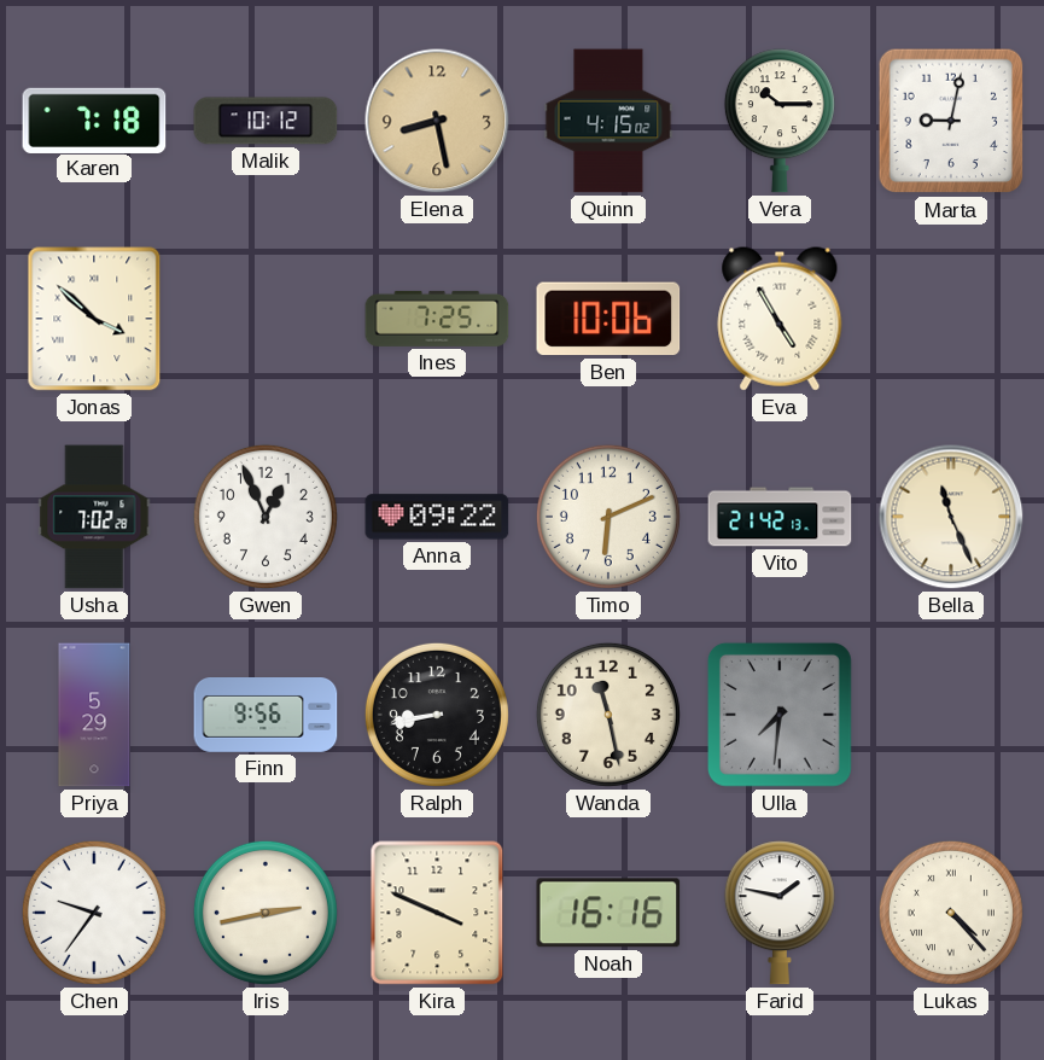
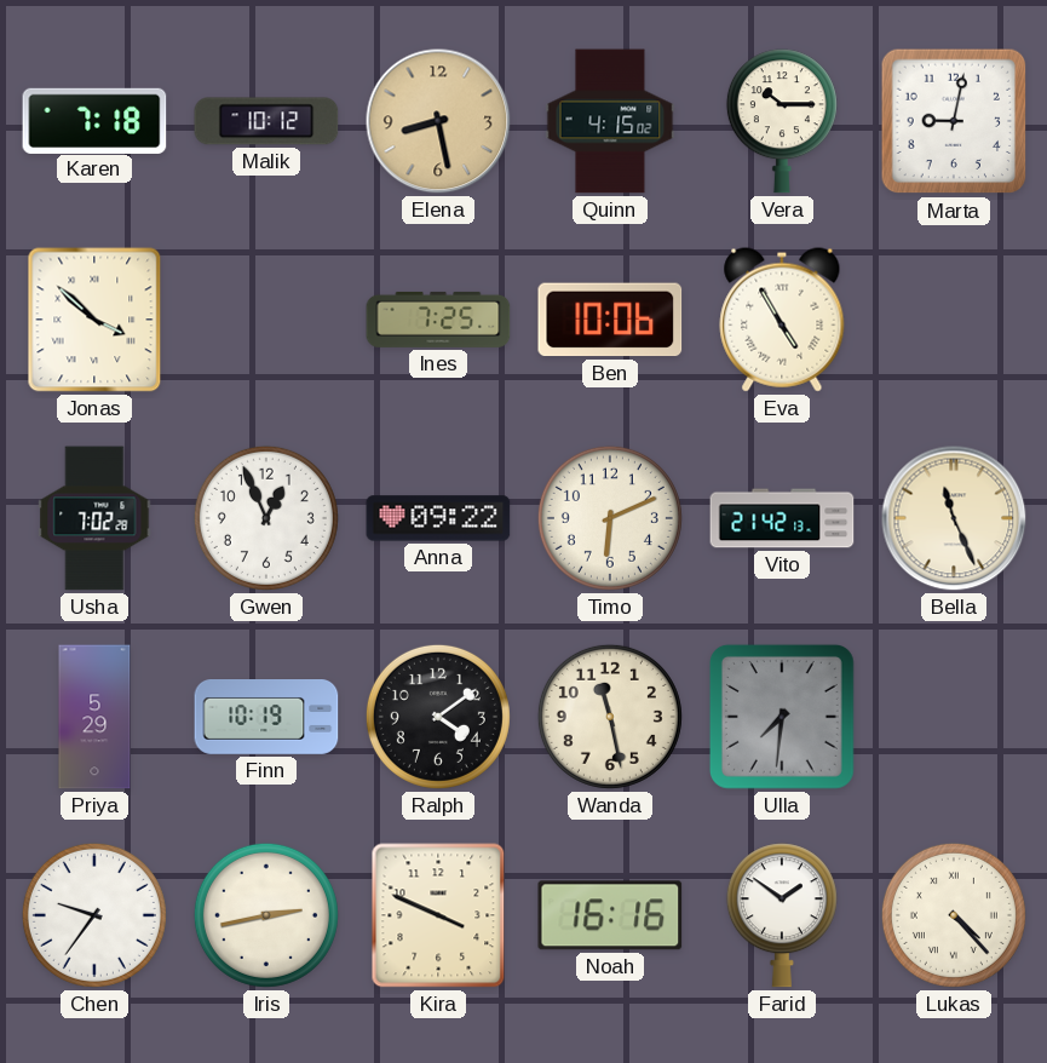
Finn: 9:56 -> 10:19 (266, 718)
Ralph: 8:43 -> 4:09 (438, 717)
Farid: 1:47 -> 1:51 (782, 915)
